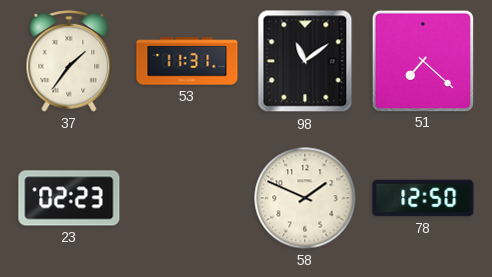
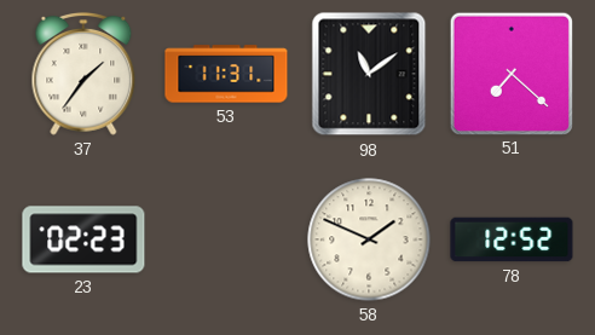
78: 12:50 -> 12:52 (512, 239)
